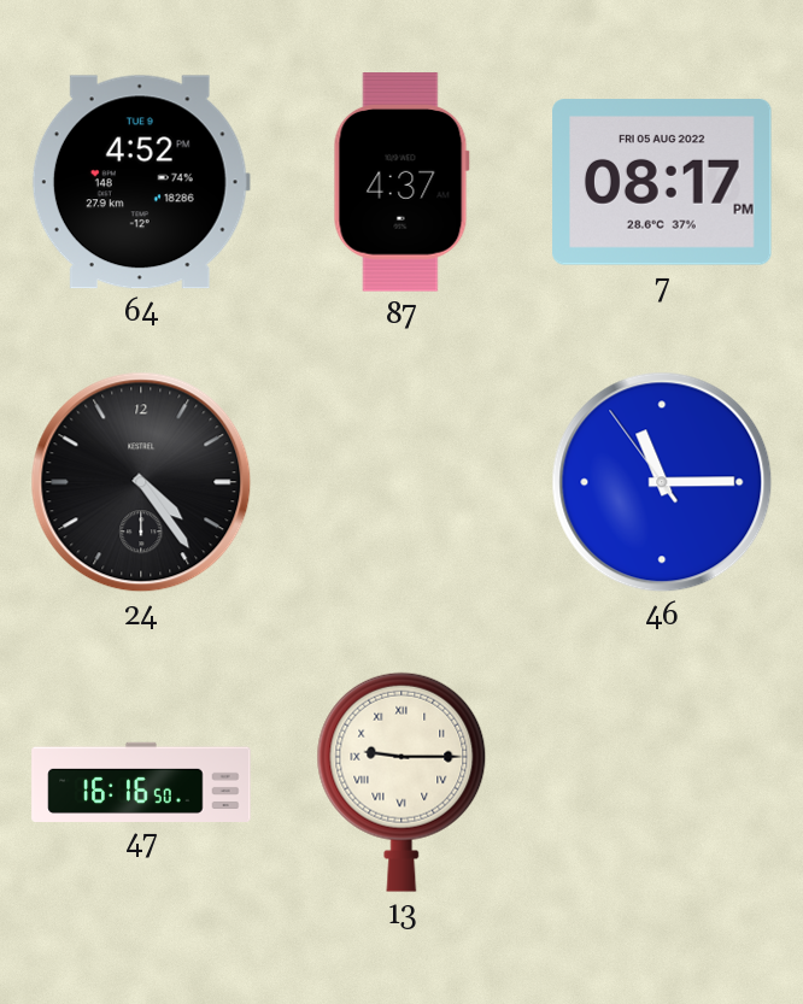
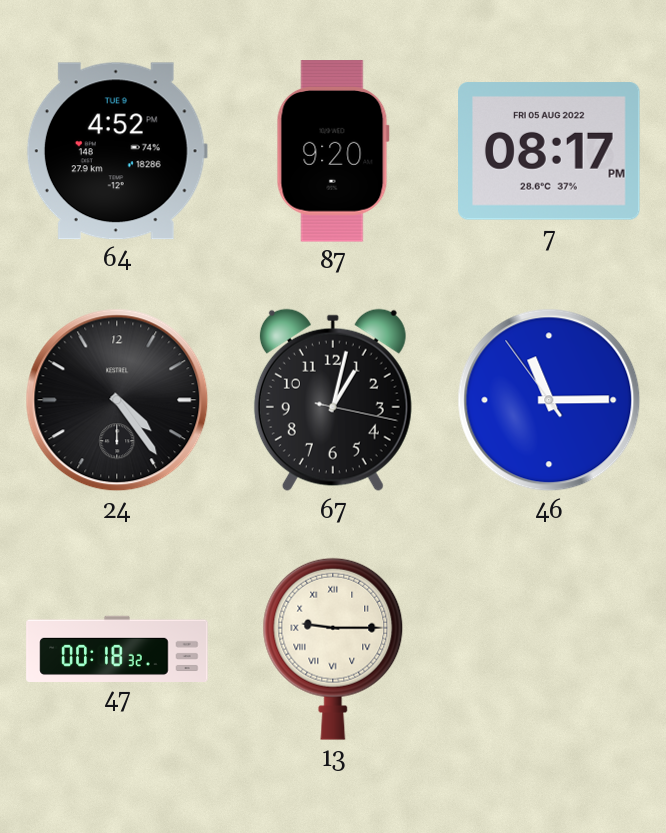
87: 4:37 -> 9:20 (333, 151)
67: none -> 1:02 (333, 400)
47: 16:16 -> 00:18 (117, 648)
